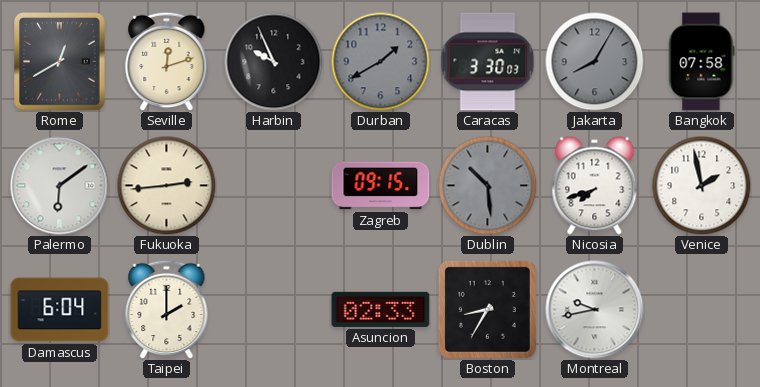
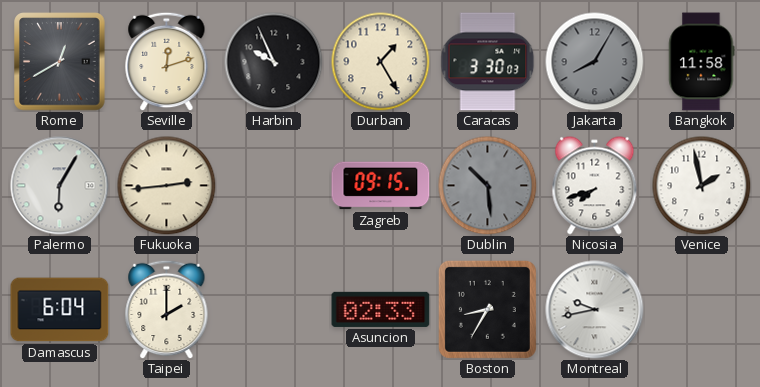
Durban: 1:40 -> 1:25 (381, 62)
Durban dial: grey -> cream (381, 62)
Bangkok: 07:58 -> 11:58 (702, 62)
Palermo: 6:09 -> 6:05 (60, 186)
